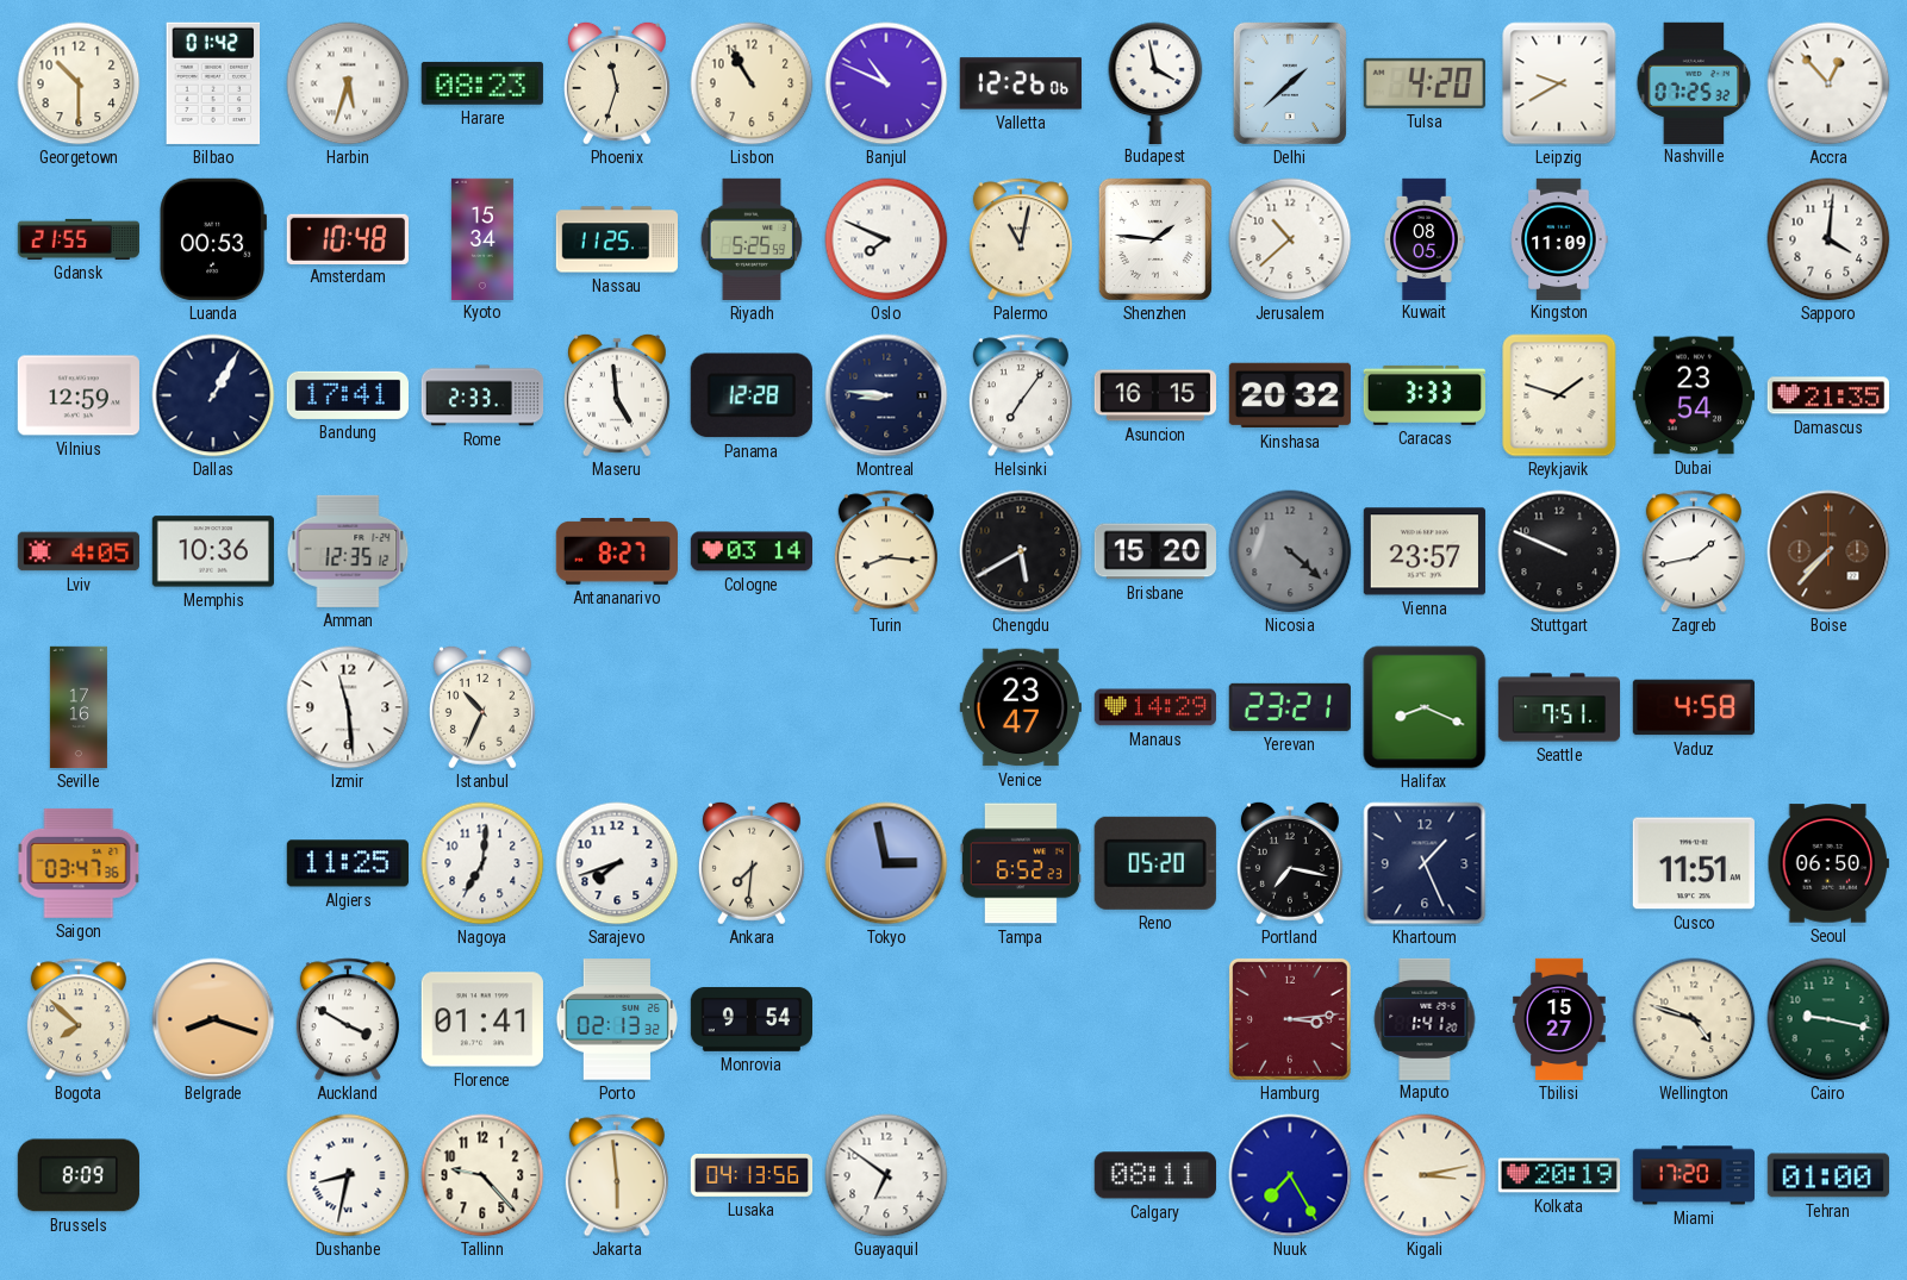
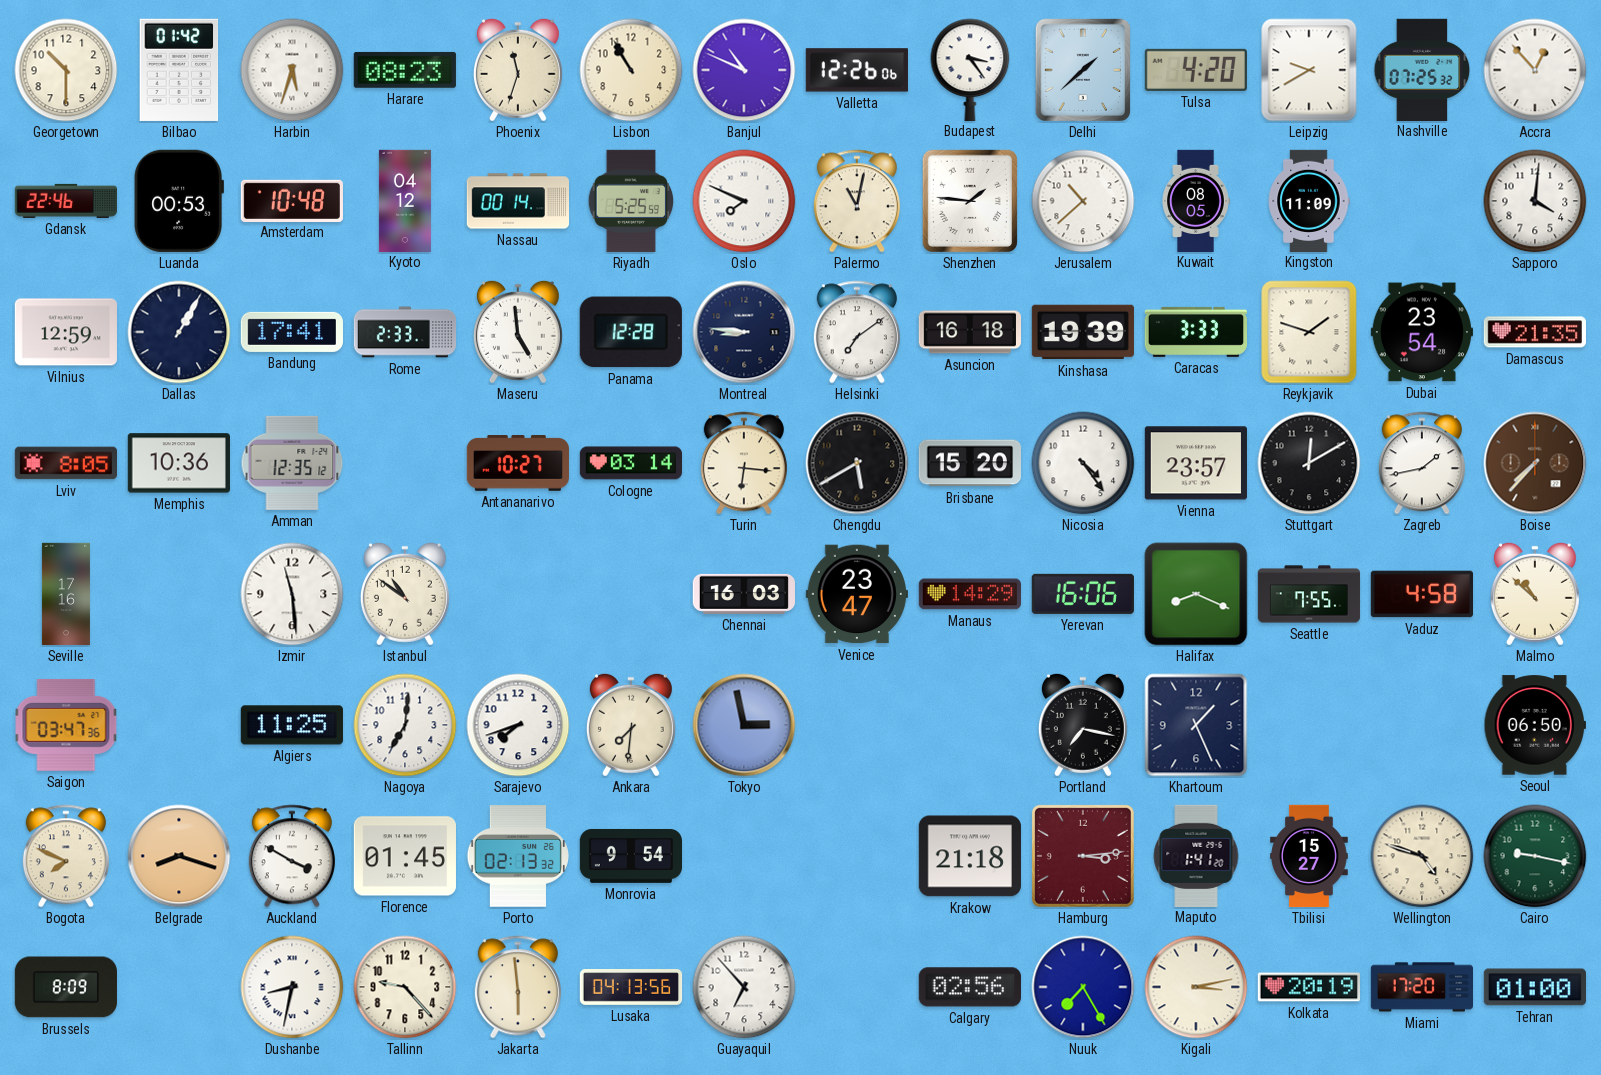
Budapest: 3:58 -> 3:24 (970, 69)
Gdansk: 21:55 -> 22:46 (65, 201)
Kyoto: 15:34 -> 04:12 (405, 200)
Nassau: 11:25 -> 00:14 (517, 201)
Helsinki: 7:06 -> 7:09 (857, 332)
Asuncion: 16:15 -> 16:18 (969, 332)
Kinshasa: 20:32 -> 19:39 (1083, 332)
Lviv: 4:05 -> 8:05 (65, 463)
Antananarivo: 8:27 -> 10:27 (518, 464)
Turin: 8:16 -> 6:16 (744, 463)
Nicosia: 4:22 -> 4:24 (1083, 463)
Nicosia dial: grey -> white (1083, 463)
Stuttgart: 9:49 -> 12:10 (1309, 463)
Istanbul: 10:34 -> 10:51 (405, 594)
Chennai: none -> 16:03 (743, 594)
Yerevan: 23:21 -> 16:06 (1083, 594)
Seattle: 7:51 -> 7:55 (1309, 594)
Malmo: none -> 10:52 (1535, 594)
Tampa: 6:52 -> none (1021, 863)
Reno: 05:20 -> none (1155, 863)
Cusco: 11:51 -> none (1694, 863)
Bogota: 7:52 -> 7:49 (66, 856)
Florence: 01:41 -> 01:45 (405, 856)
Krakow: none -> 21:18 (970, 856)
Guayaquil: 6:51 -> 6:53 (744, 987)
Calgary: 08:11 -> 02:56 (970, 987)
